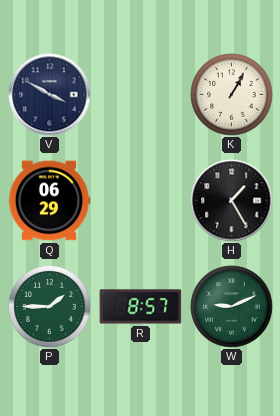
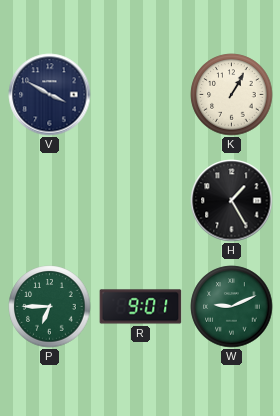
Q: 06:29 -> none (49, 201)
P: 1:45 -> 6:45 (50, 307)
R: 8:57 -> 9:01 (141, 307)
